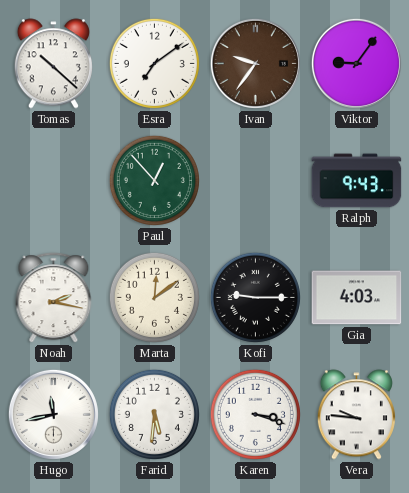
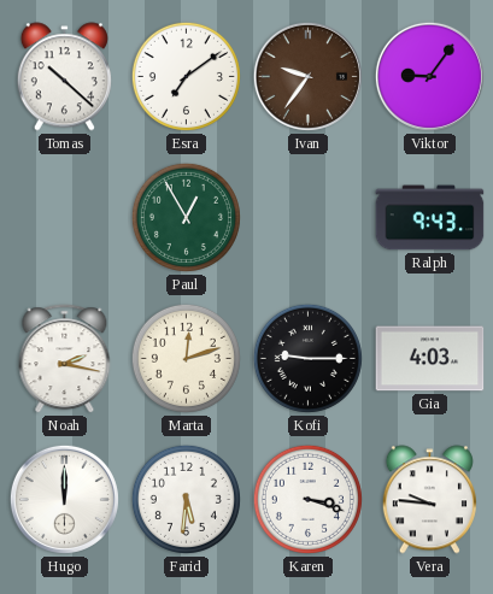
Paul: 12:53 -> 12:55 (186, 217)
Marta: 12:09 -> 12:12 (186, 358)
Hugo: 11:43 -> 12:00 (64, 499)
